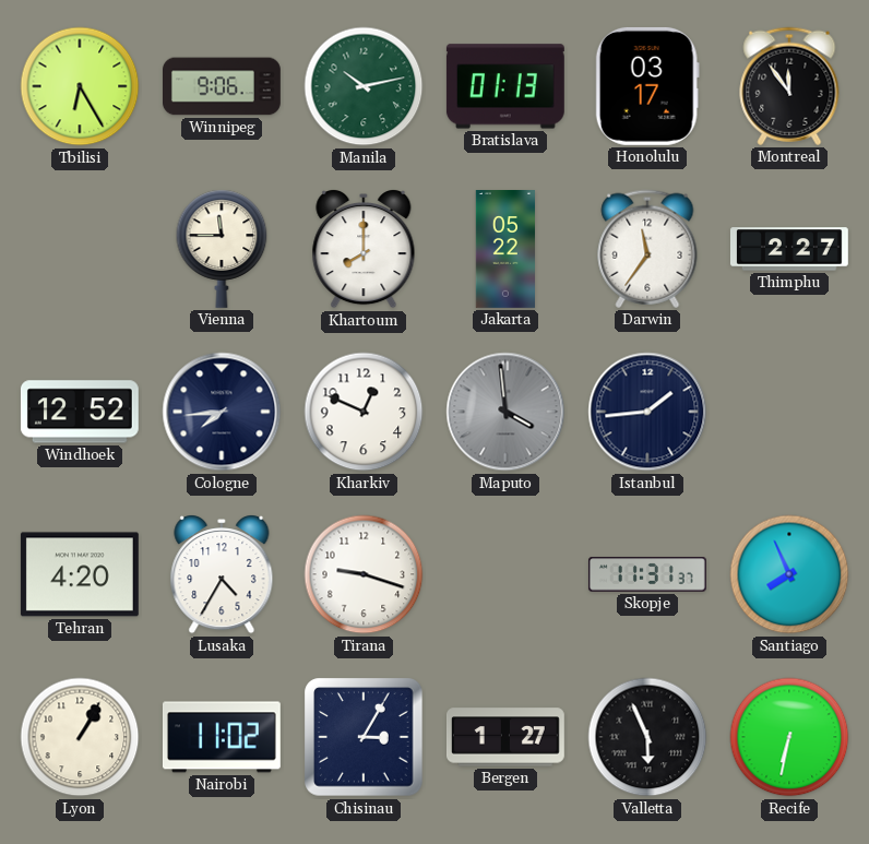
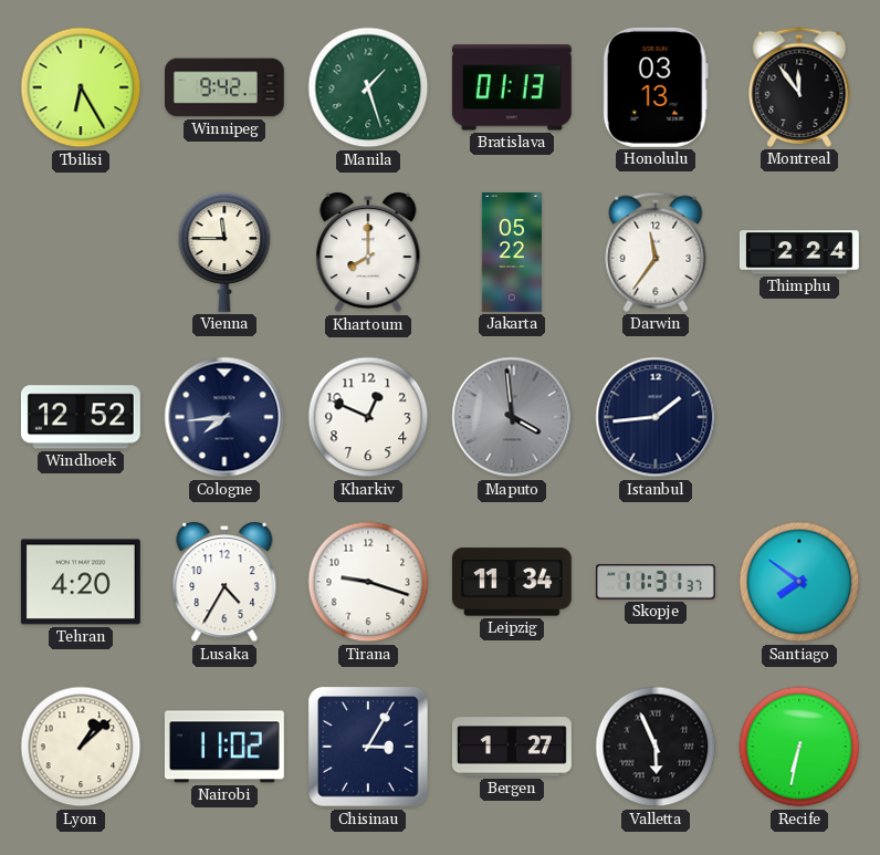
Winnipeg: 9:06 -> 9:42 (226, 87)
Manila: 10:13 -> 1:27 (368, 87)
Honolulu: 03:17 -> 03:13 (656, 87)
Thimphu: 2:27 -> 2:24 (799, 252)
Leipzig: none -> 11:34 (512, 582)
Santiago: 7:56 -> 7:51 (799, 582)
Lyon: 1:05 -> 1:08 (81, 747)
